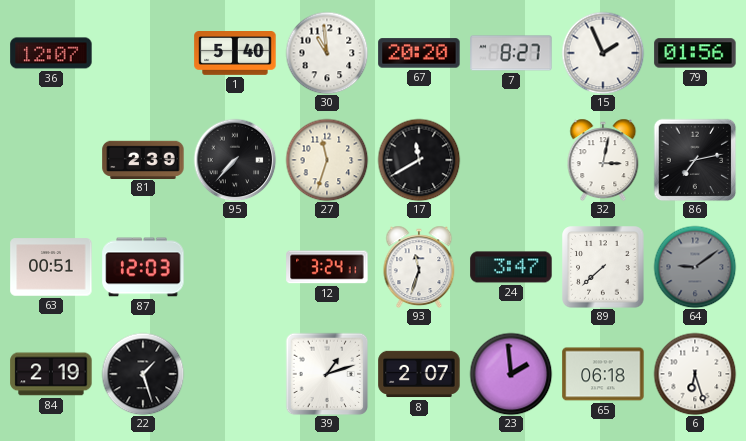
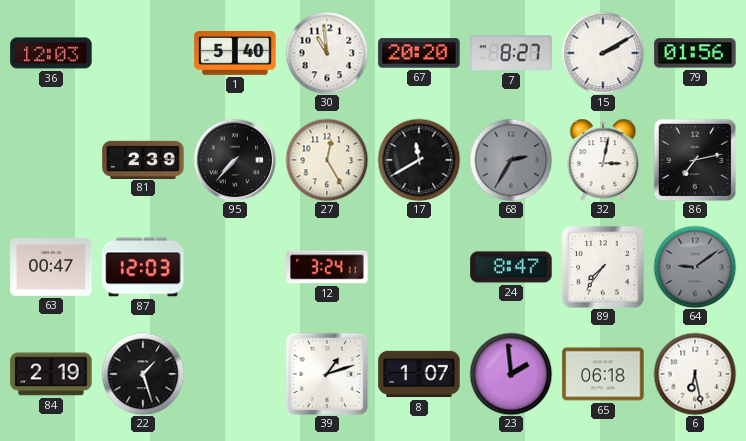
36: 12:07 -> 12:03 (51, 53)
15: 1:56 -> 2:10 (603, 53)
27: 11:33 -> 12:25 (327, 160)
68: none -> 2:35 (511, 160)
63: 00:51 -> 00:47 (51, 267)
93: 11:33 -> none (419, 267)
24: 3:47 -> 8:47 (511, 267)
89: 7:38 -> 7:36 (603, 267)
8: 2:07 -> 1:07 (419, 374)
6: 6:27 -> 6:28 (695, 374)
